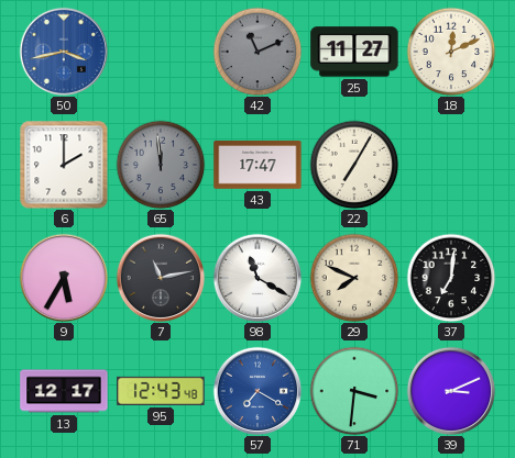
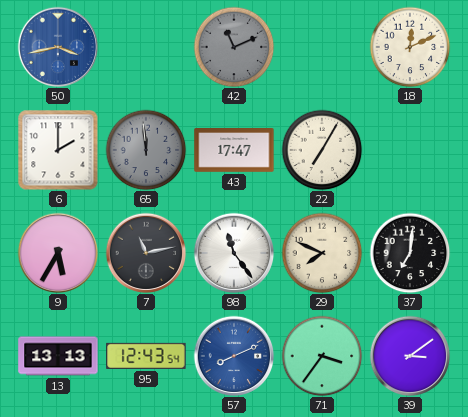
25: 11:27 -> none (354, 52)
98: 11:20 -> 11:24 (234, 253)
13: 12:17 -> 13:13 (58, 356)
95: 12:43:48 -> 12:43:54 (146, 356)
57: 7:20 -> 8:11 (234, 356)
71: 3:31 -> 3:36 (322, 356)
39: 3:11 -> 3:09 (410, 356)
